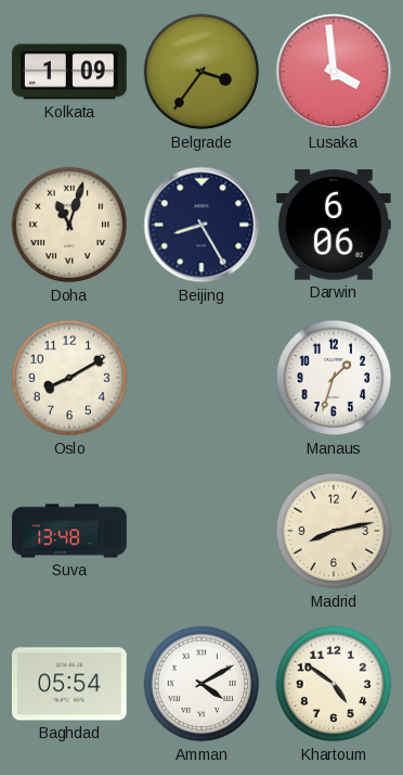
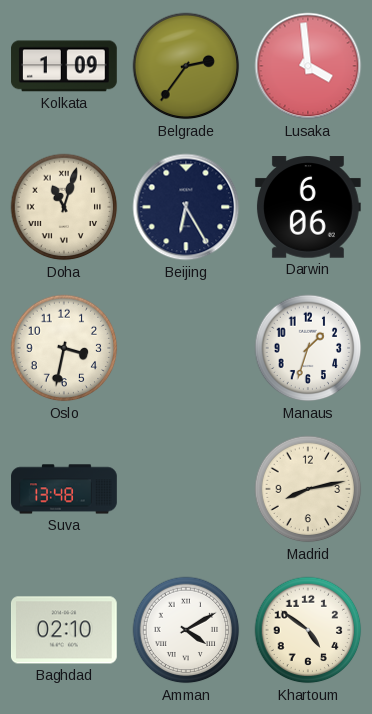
Belgrade: 3:36 -> 2:36 (186, 66)
Beijing: 8:25 -> 6:25 (186, 207)
Oslo: 8:10 -> 3:32 (64, 348)
Baghdad: 05:54 -> 02:10 (64, 630)
